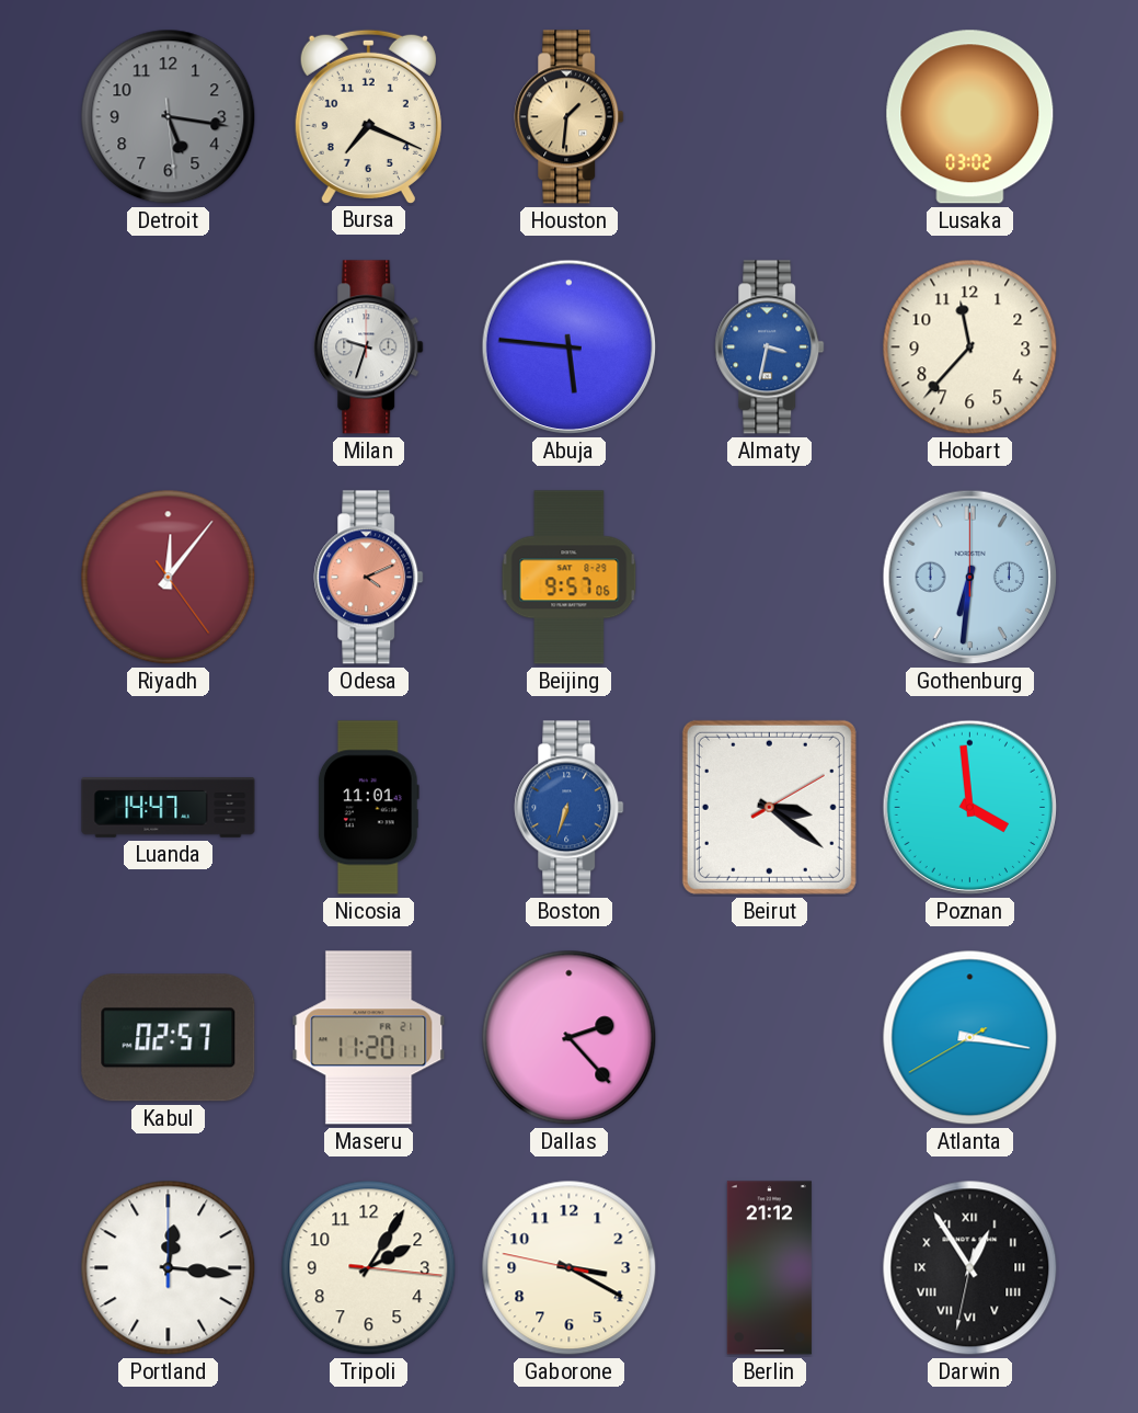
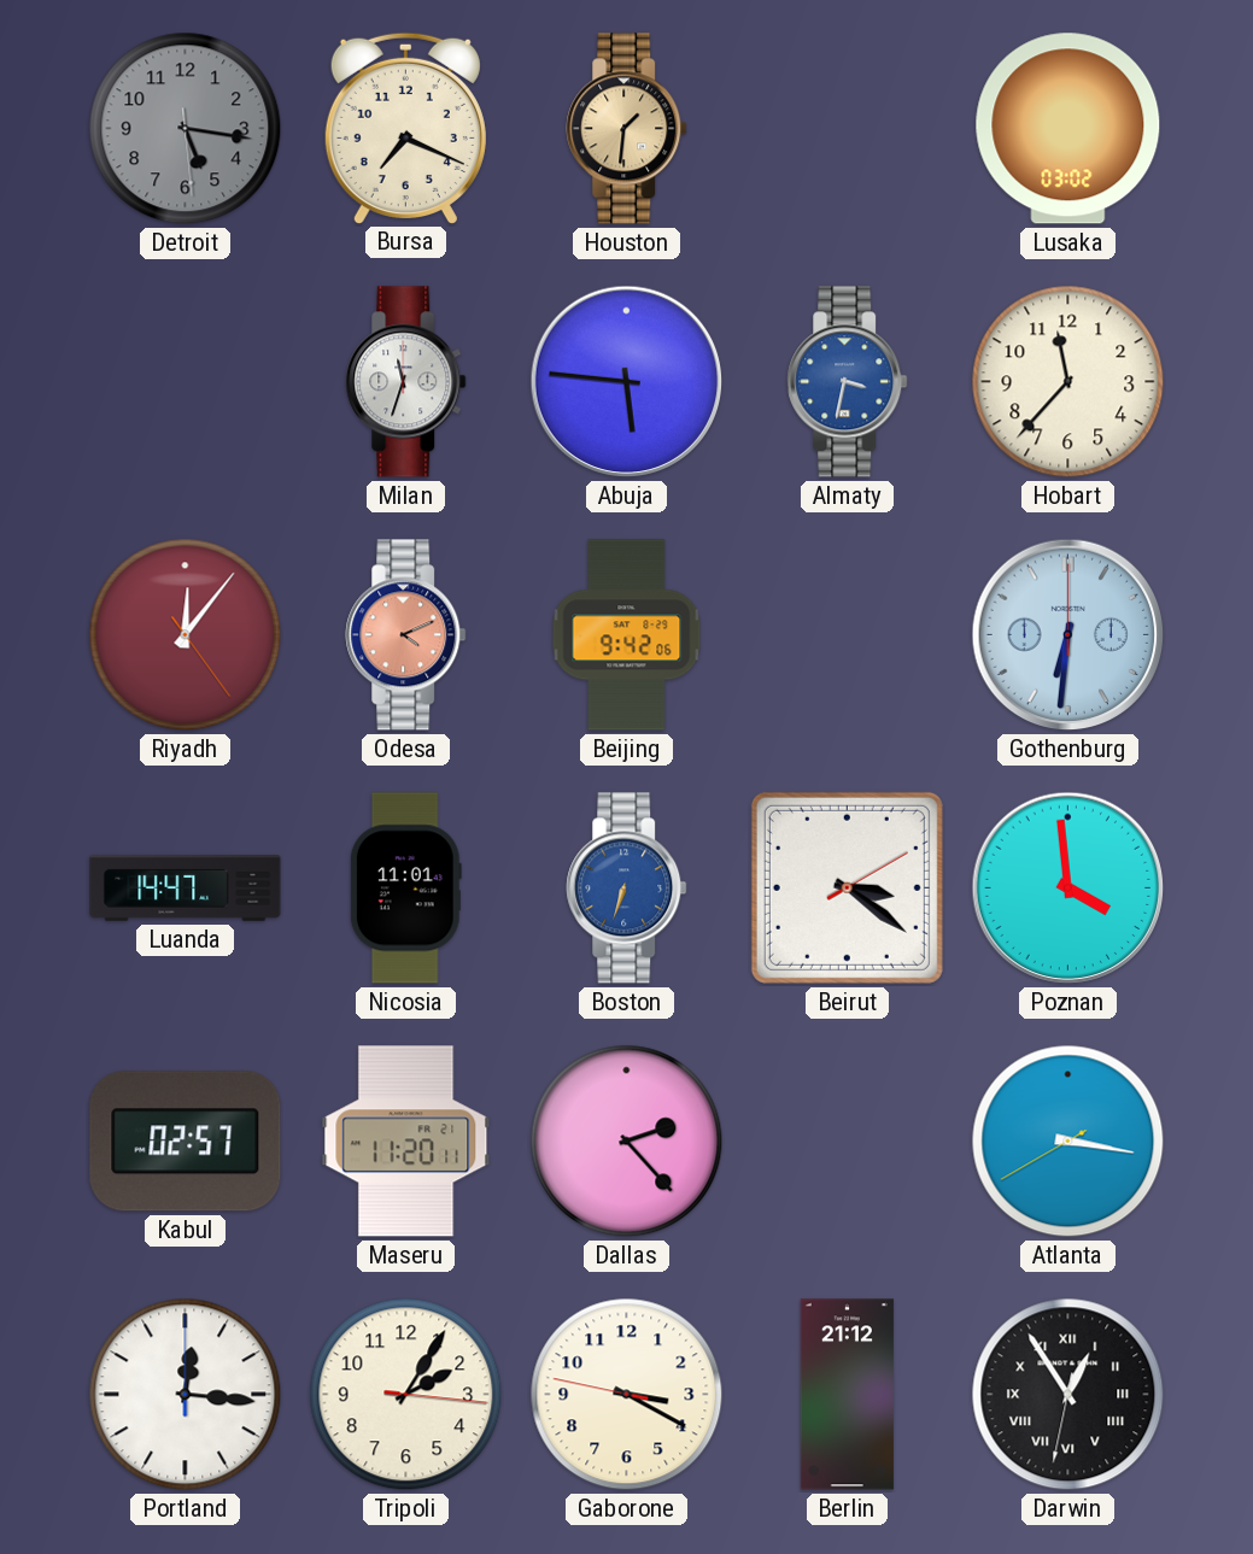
Milan: 9:33 -> 11:33 (406, 382)
Beijing: 9:57 -> 9:42 (627, 635)
